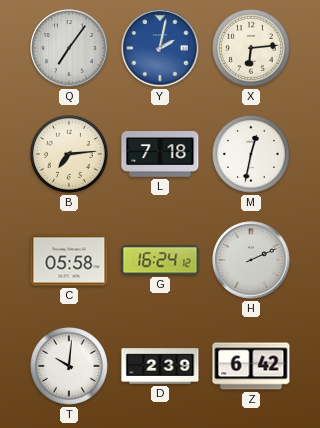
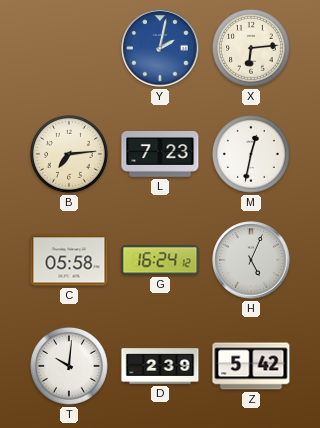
Q: 7:06 -> none (69, 48)
L: 7:18 -> 7:23 (160, 155)
H: 2:11 -> 5:04 (251, 260)
Z: 6:42 -> 5:42 (251, 366)
